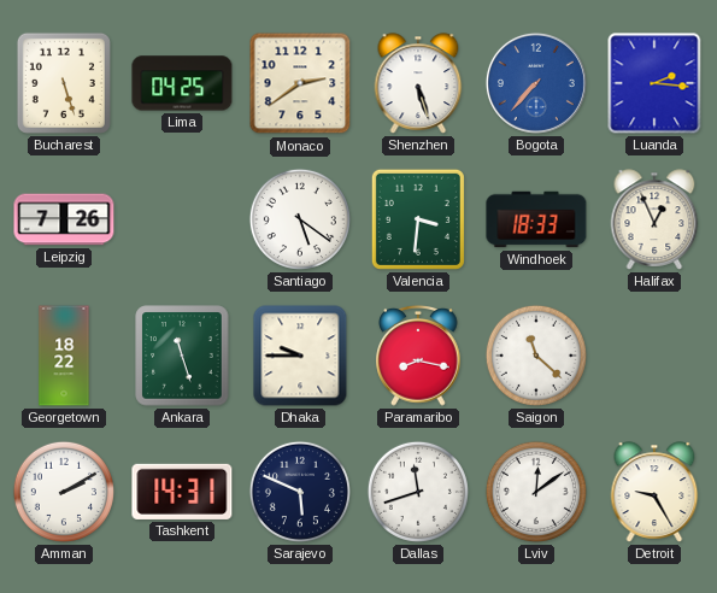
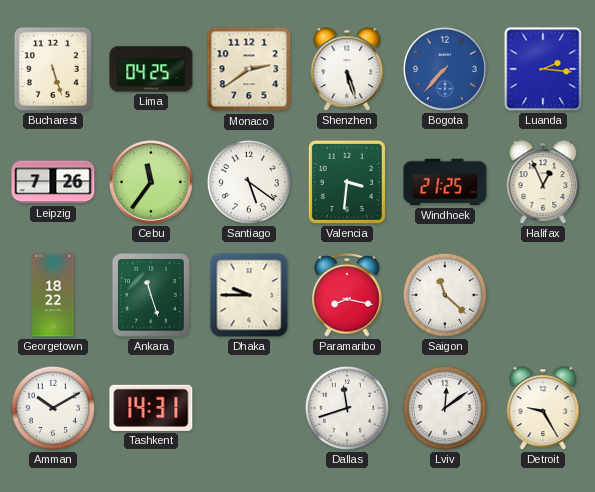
Cebu: none -> 11:36 (151, 182)
Windhoek: 18:33 -> 21:25 (445, 182)
Amman: 2:10 -> 10:10 (53, 408)
Sarajevo: 5:49 -> none (300, 492)
